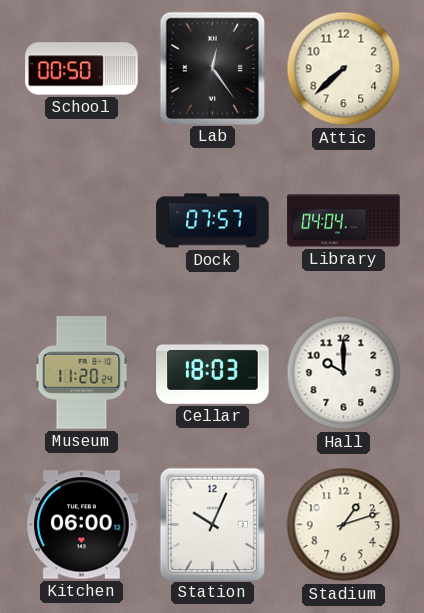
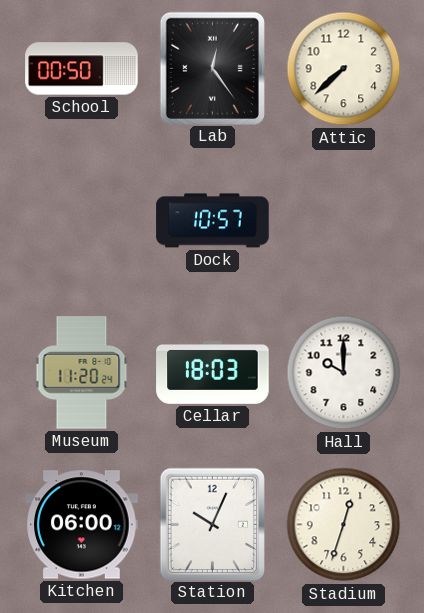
Dock: 07:57 -> 10:57 (213, 221)
Library: 04:04 -> none (344, 221)
Stadium: 1:12 -> 12:33 (344, 525)
